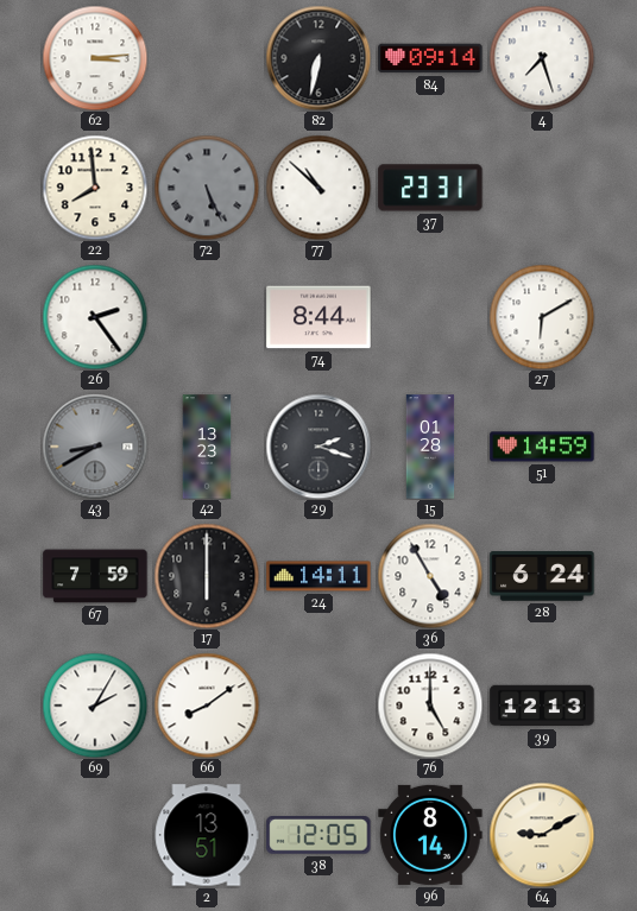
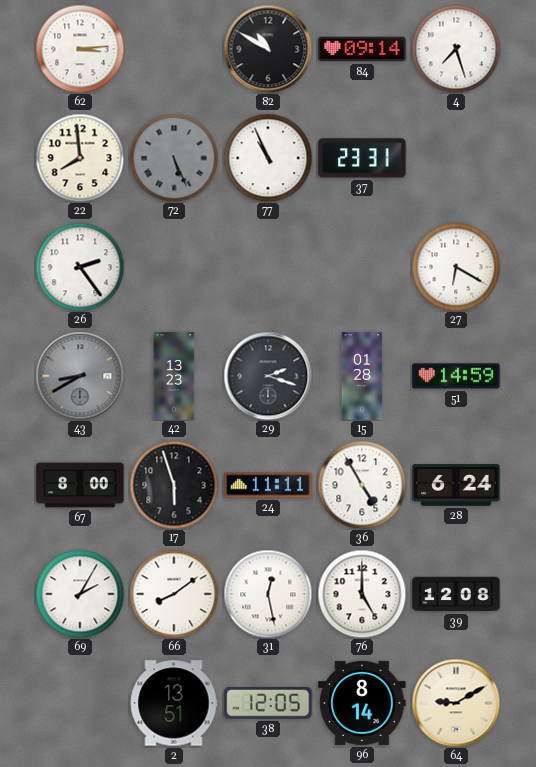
82: 6:32 -> 10:50 (268, 49)
77: 10:52 -> 10:56 (268, 158)
74: 8:44 -> none (318, 317)
27: 6:10 -> 6:20 (456, 267)
67: 7:59 -> 8:00 (80, 485)
17: 6:00 -> 5:57 (174, 485)
24: 14:11 -> 11:11 (268, 485)
31: none -> 12:28 (268, 594)
39: 12:13 -> 12:08 (456, 594)
